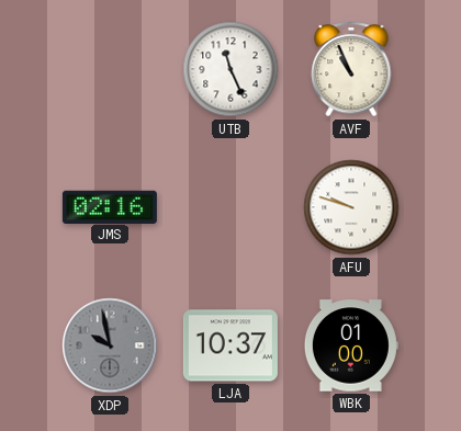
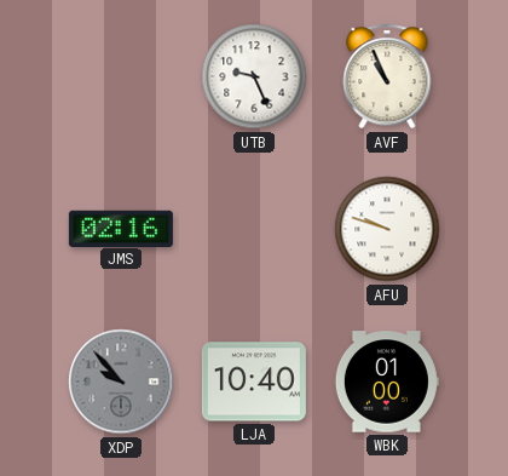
UTB: 11:26 -> 9:26 (254, 76)
XDP: 9:58 -> 9:53 (121, 382)
LJA: 10:37 -> 10:40 (254, 382)
